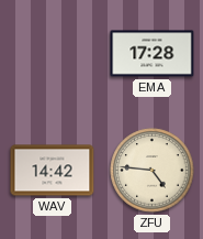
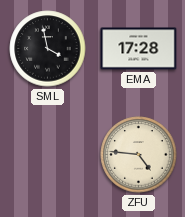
SML: none -> 3:58 (48, 49)
WAV: 14:42 -> none (53, 171)
